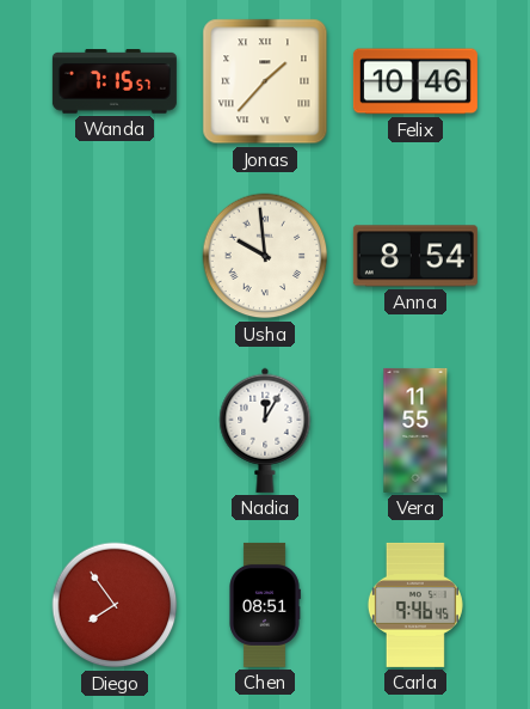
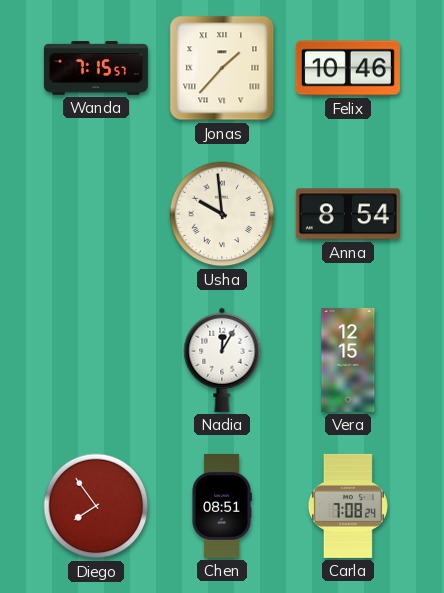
Vera: 11:55 -> 12:15 (348, 360)
Carla: 9:46 -> 7:08 (348, 506)
